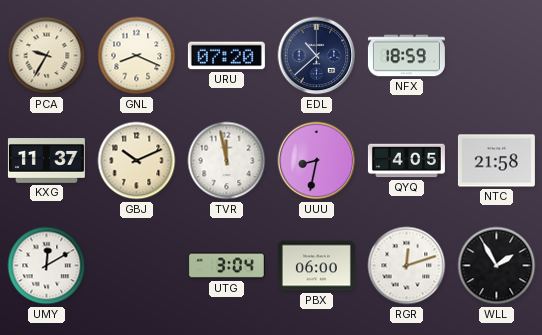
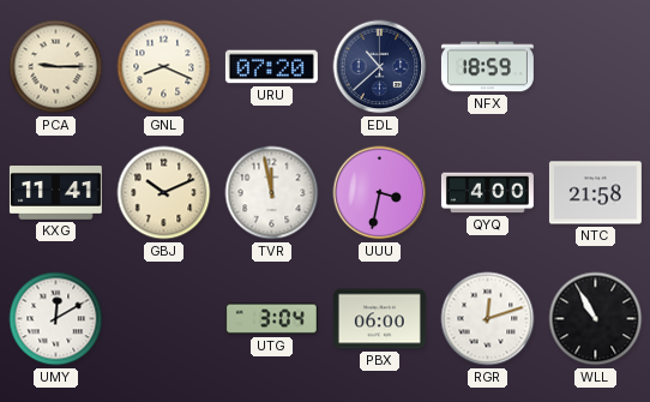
PCA: 9:35 -> 9:15 (56, 67)
KXG: 11:37 -> 11:41 (55, 193)
UUU: 8:32 -> 3:32 (380, 193)
QYQ: 4:05 -> 4:00 (487, 193)
WLL: 1:55 -> 10:55 (596, 319)
